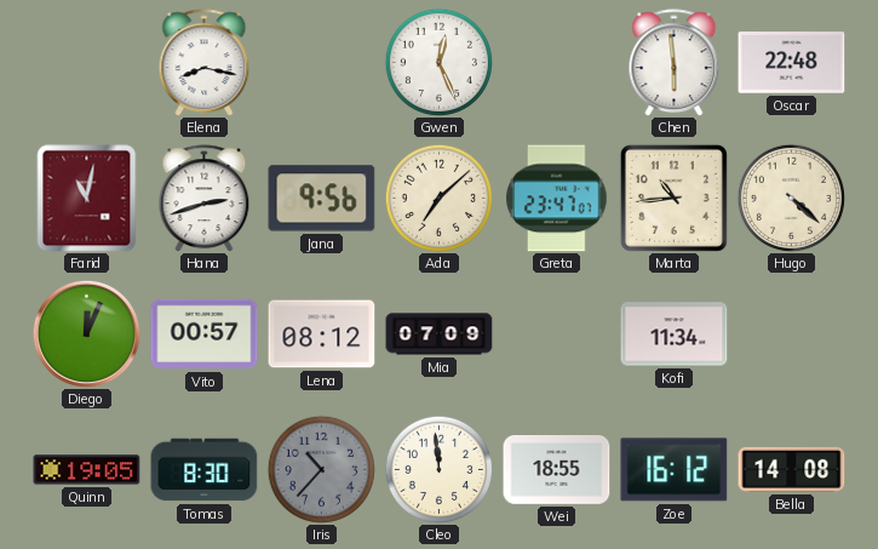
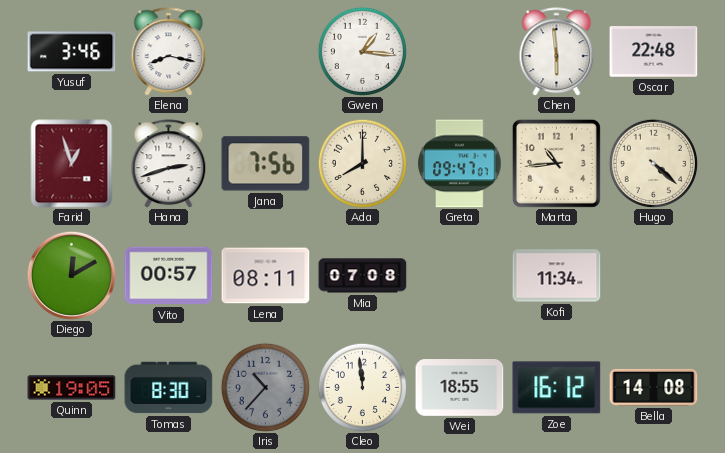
Yusuf: none -> 3:46 (72, 52)
Gwen: 12:26 -> 1:16 (362, 51)
Farid: 11:02 -> 12:57 (72, 164)
Jana: 9:56 -> 7:56 (266, 164)
Ada: 7:08 -> 8:00 (362, 163)
Greta: 23:47 -> 09:47 (460, 164)
Diego: 12:04 -> 12:10 (71, 275)
Lena: 08:12 -> 08:11 (266, 276)
Mia: 07:09 -> 07:08 (363, 276)
